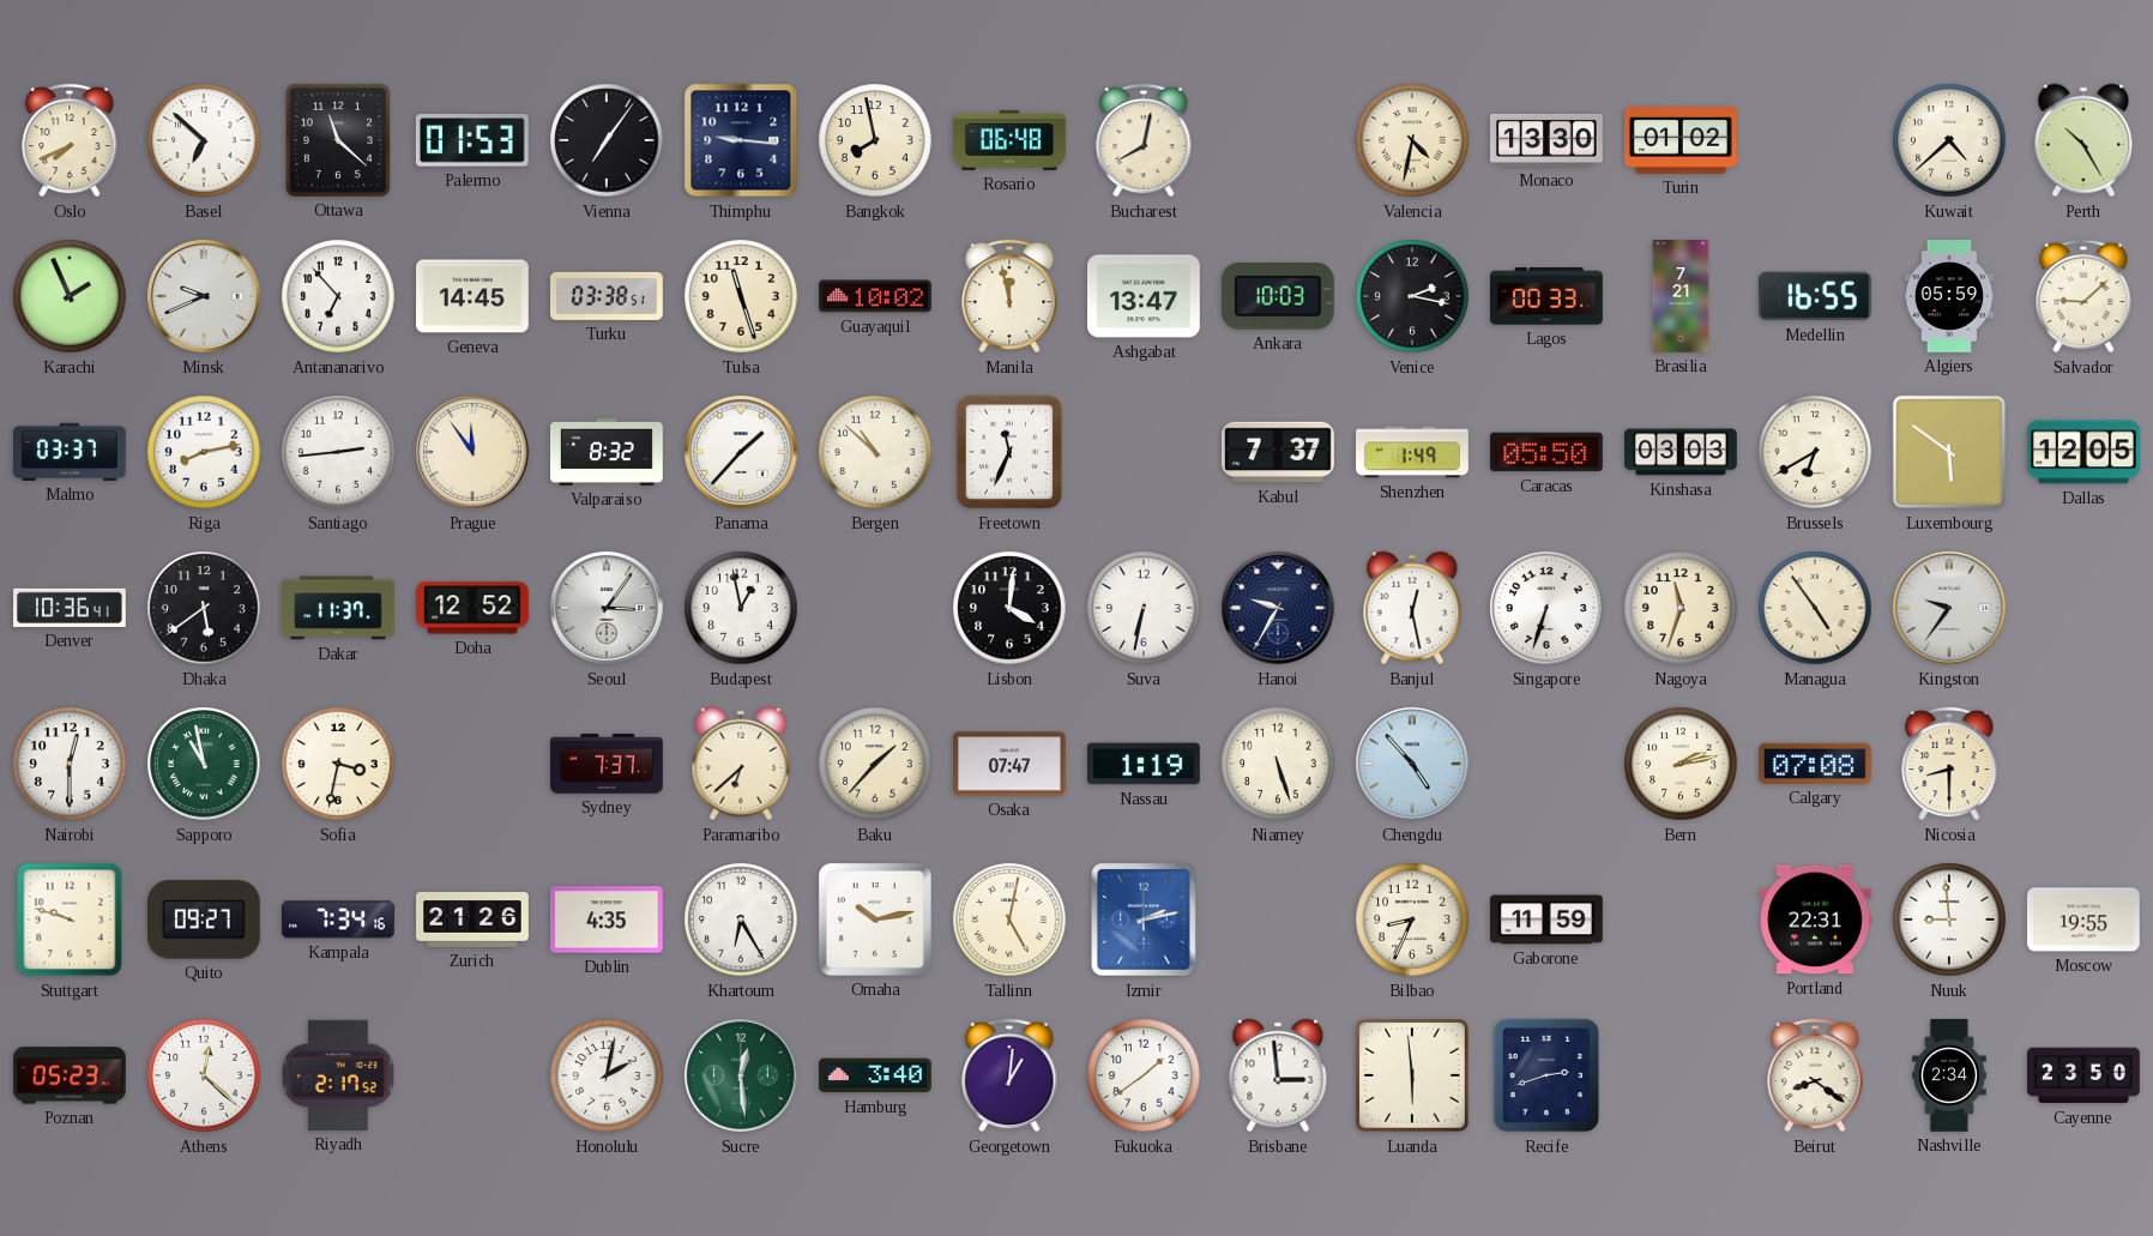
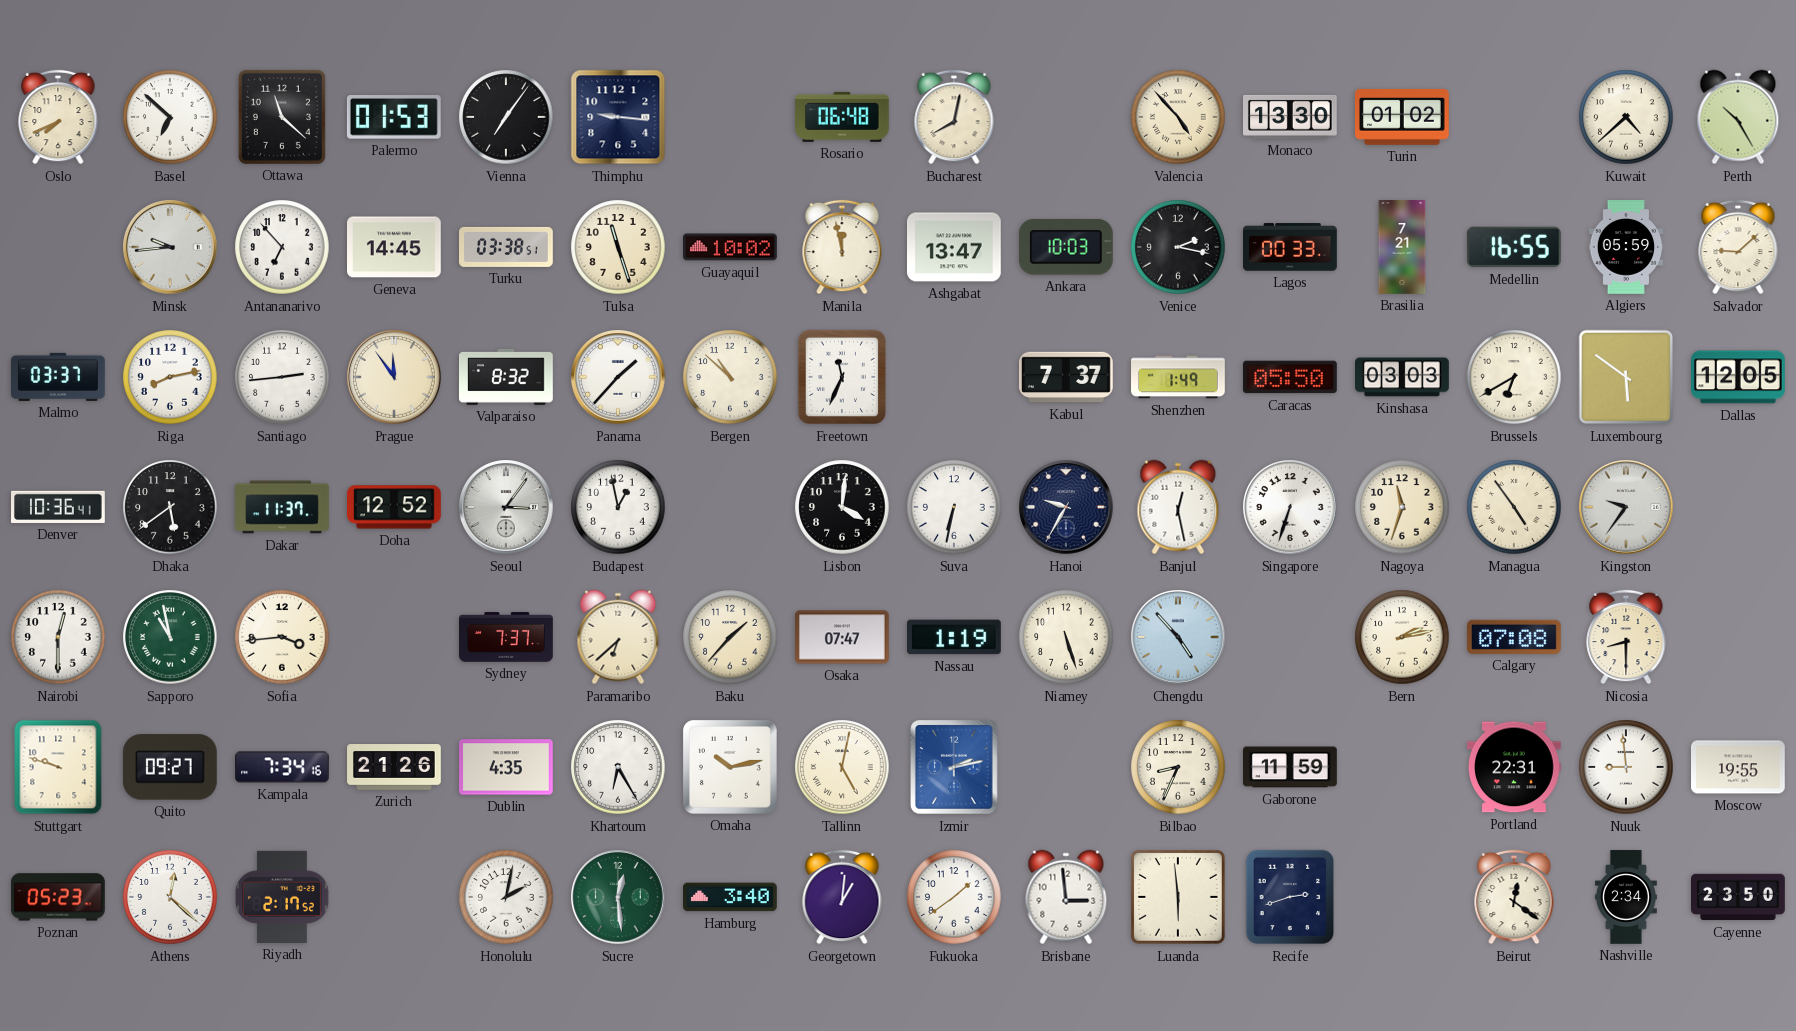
Bangkok: 7:58 -> none (875, 140)
Valencia: 4:32 -> 4:53 (1178, 117)
Karachi: 1:56 -> none (70, 296)
Minsk: 9:41 -> 9:44 (170, 247)
Sofia: 3:32 -> 3:44 (282, 637)
Beirut: 8:21 -> 12:21 (1514, 897)
